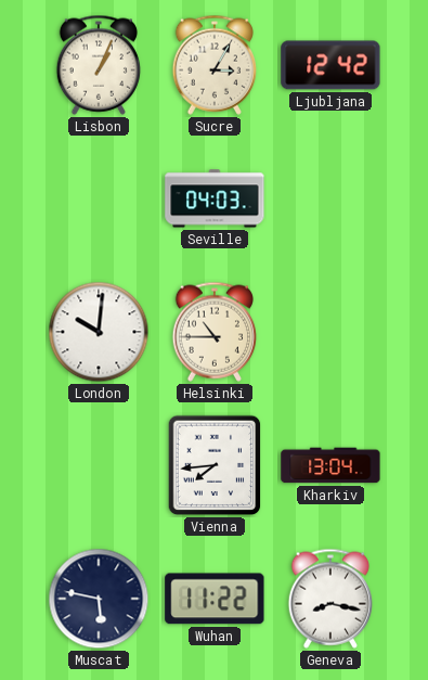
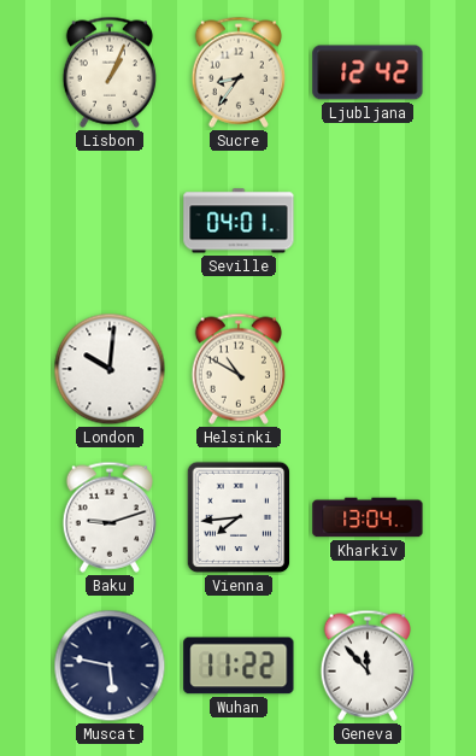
Sucre: 3:05 -> 8:36 (237, 72)
Seville: 04:03 -> 04:01 (239, 221)
Helsinki: 10:45 -> 10:50 (237, 369)
Baku: none -> 9:12 (108, 517)
Geneva: 8:17 -> 11:53 (366, 666)
